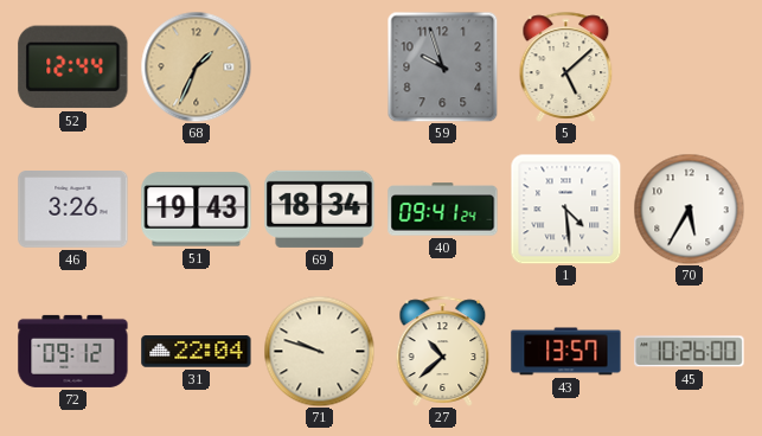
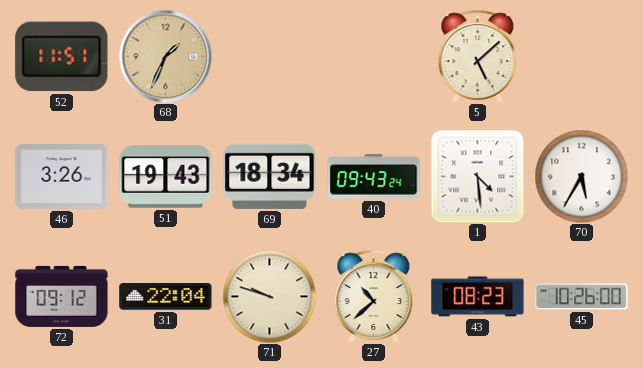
52: 12:44 -> 11:51 (62, 57)
59: 9:57 -> none (442, 66)
40: 09:41 -> 09:43 (374, 177)
43: 13:57 -> 08:23 (478, 297)
